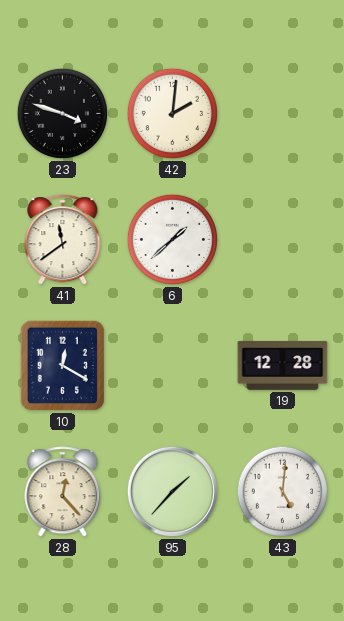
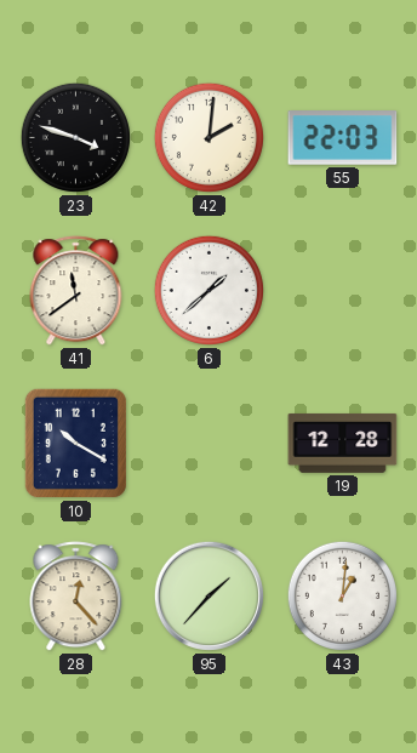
55: none -> 22:03 (343, 138)
10: 12:20 -> 10:20 (75, 443)
43: 5:01 -> 1:01 (342, 595)
